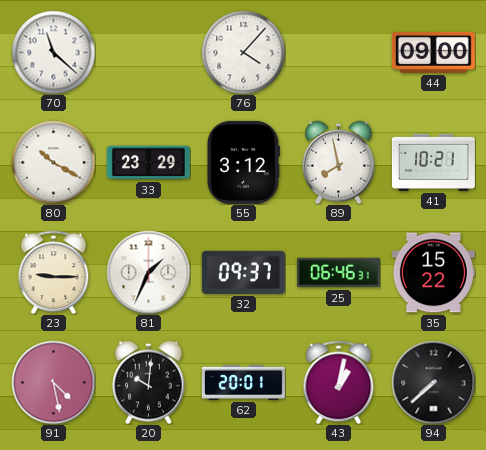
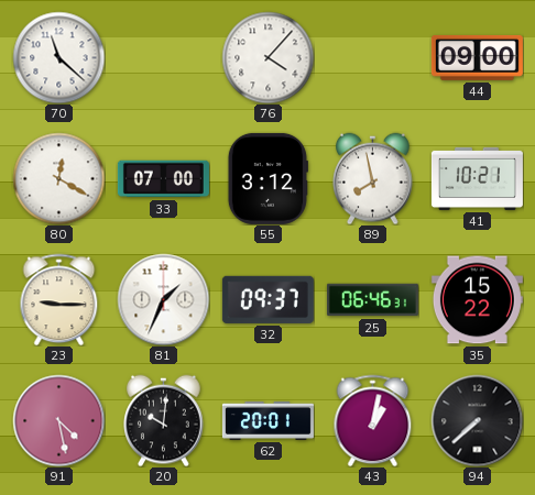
80: 10:20 -> 12:20 (58, 178)
33: 23:29 -> 07:00 (163, 179)
